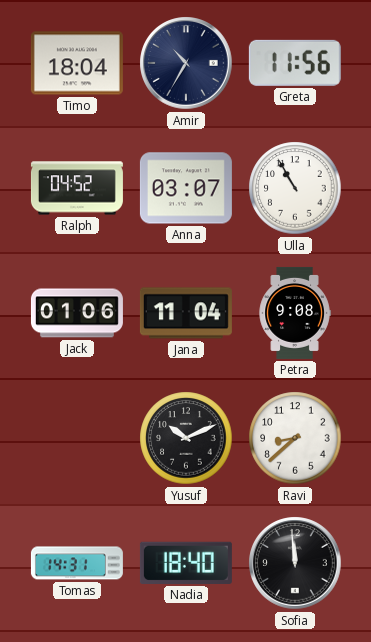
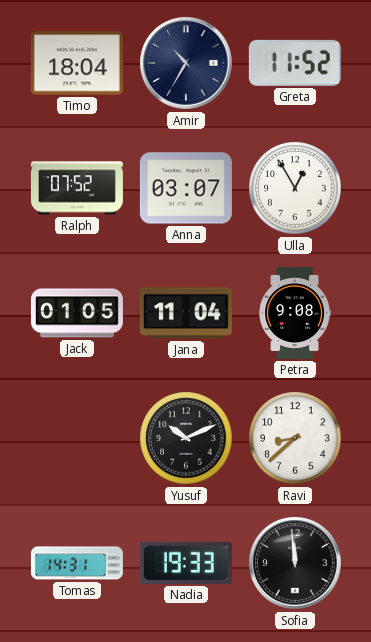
Greta: 11:56 -> 11:52 (295, 63)
Ralph: 04:52 -> 07:52 (77, 188)
Ulla: 10:55 -> 12:55 (295, 188)
Jack: 01:06 -> 01:05 (77, 313)
Nadia: 18:40 -> 19:33 (186, 563)
